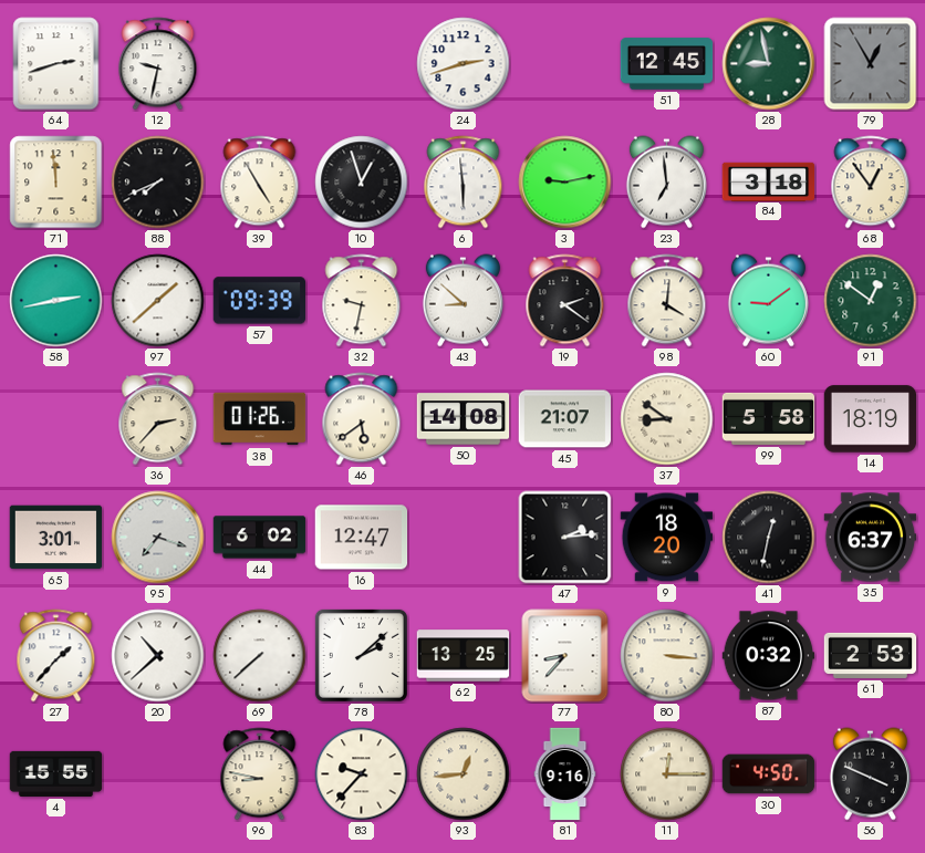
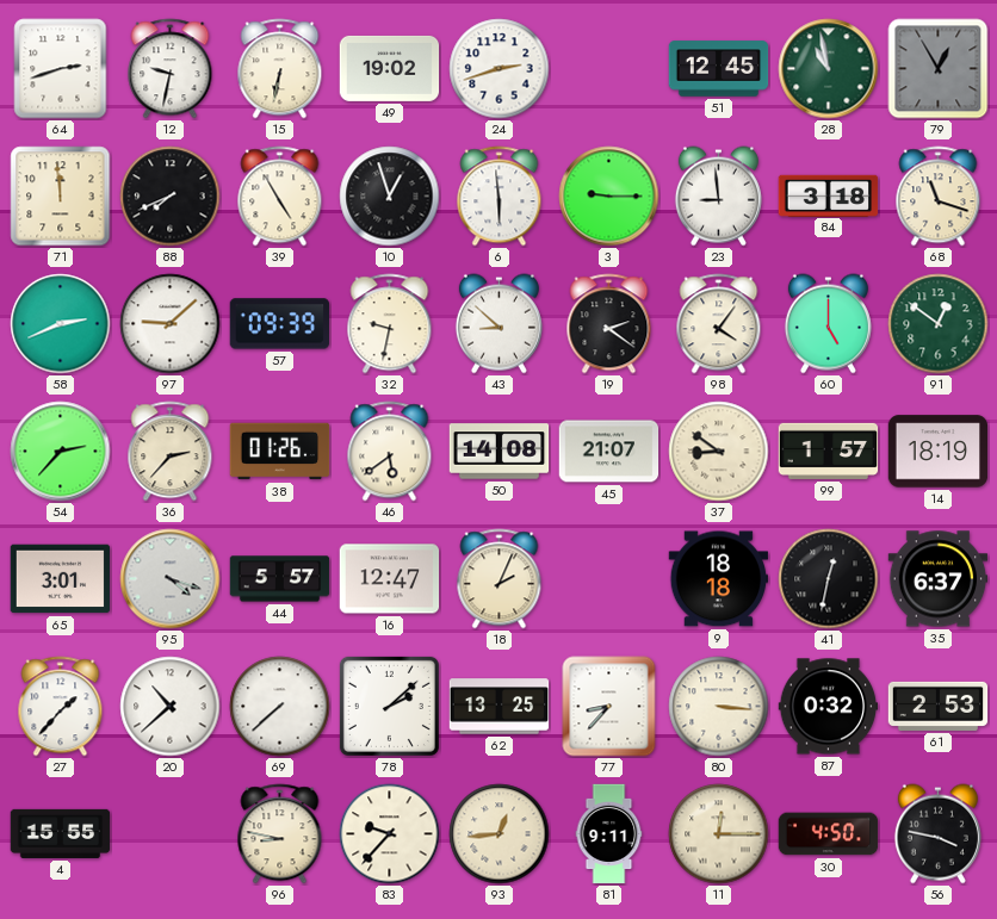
15: none -> 6:32 (280, 69)
49: none -> 19:02 (390, 68)
28: 8:58 -> 10:58 (829, 69)
3: 9:13 -> 9:15 (609, 197)
23: 6:59 -> 8:59 (718, 197)
68: 12:54 -> 11:18 (939, 197)
58: 2:43 -> 2:41 (61, 324)
97: 1:38 -> 9:08 (171, 324)
98: 4:01 -> 4:06 (719, 324)
60: 9:09 -> 5:00 (828, 324)
54: none -> 2:37 (61, 452)
99: 5:58 -> 1:57 (829, 451)
95: 7:18 -> 4:18 (171, 579)
44: 6:02 -> 5:57 (280, 579)
18: none -> 2:04 (500, 579)
47: 2:14 -> none (565, 538)
9: 18:20 -> 18:18 (719, 579)
81: 9:16 -> 9:11 (609, 834)
56: 3:49 -> 3:47 (937, 834)
